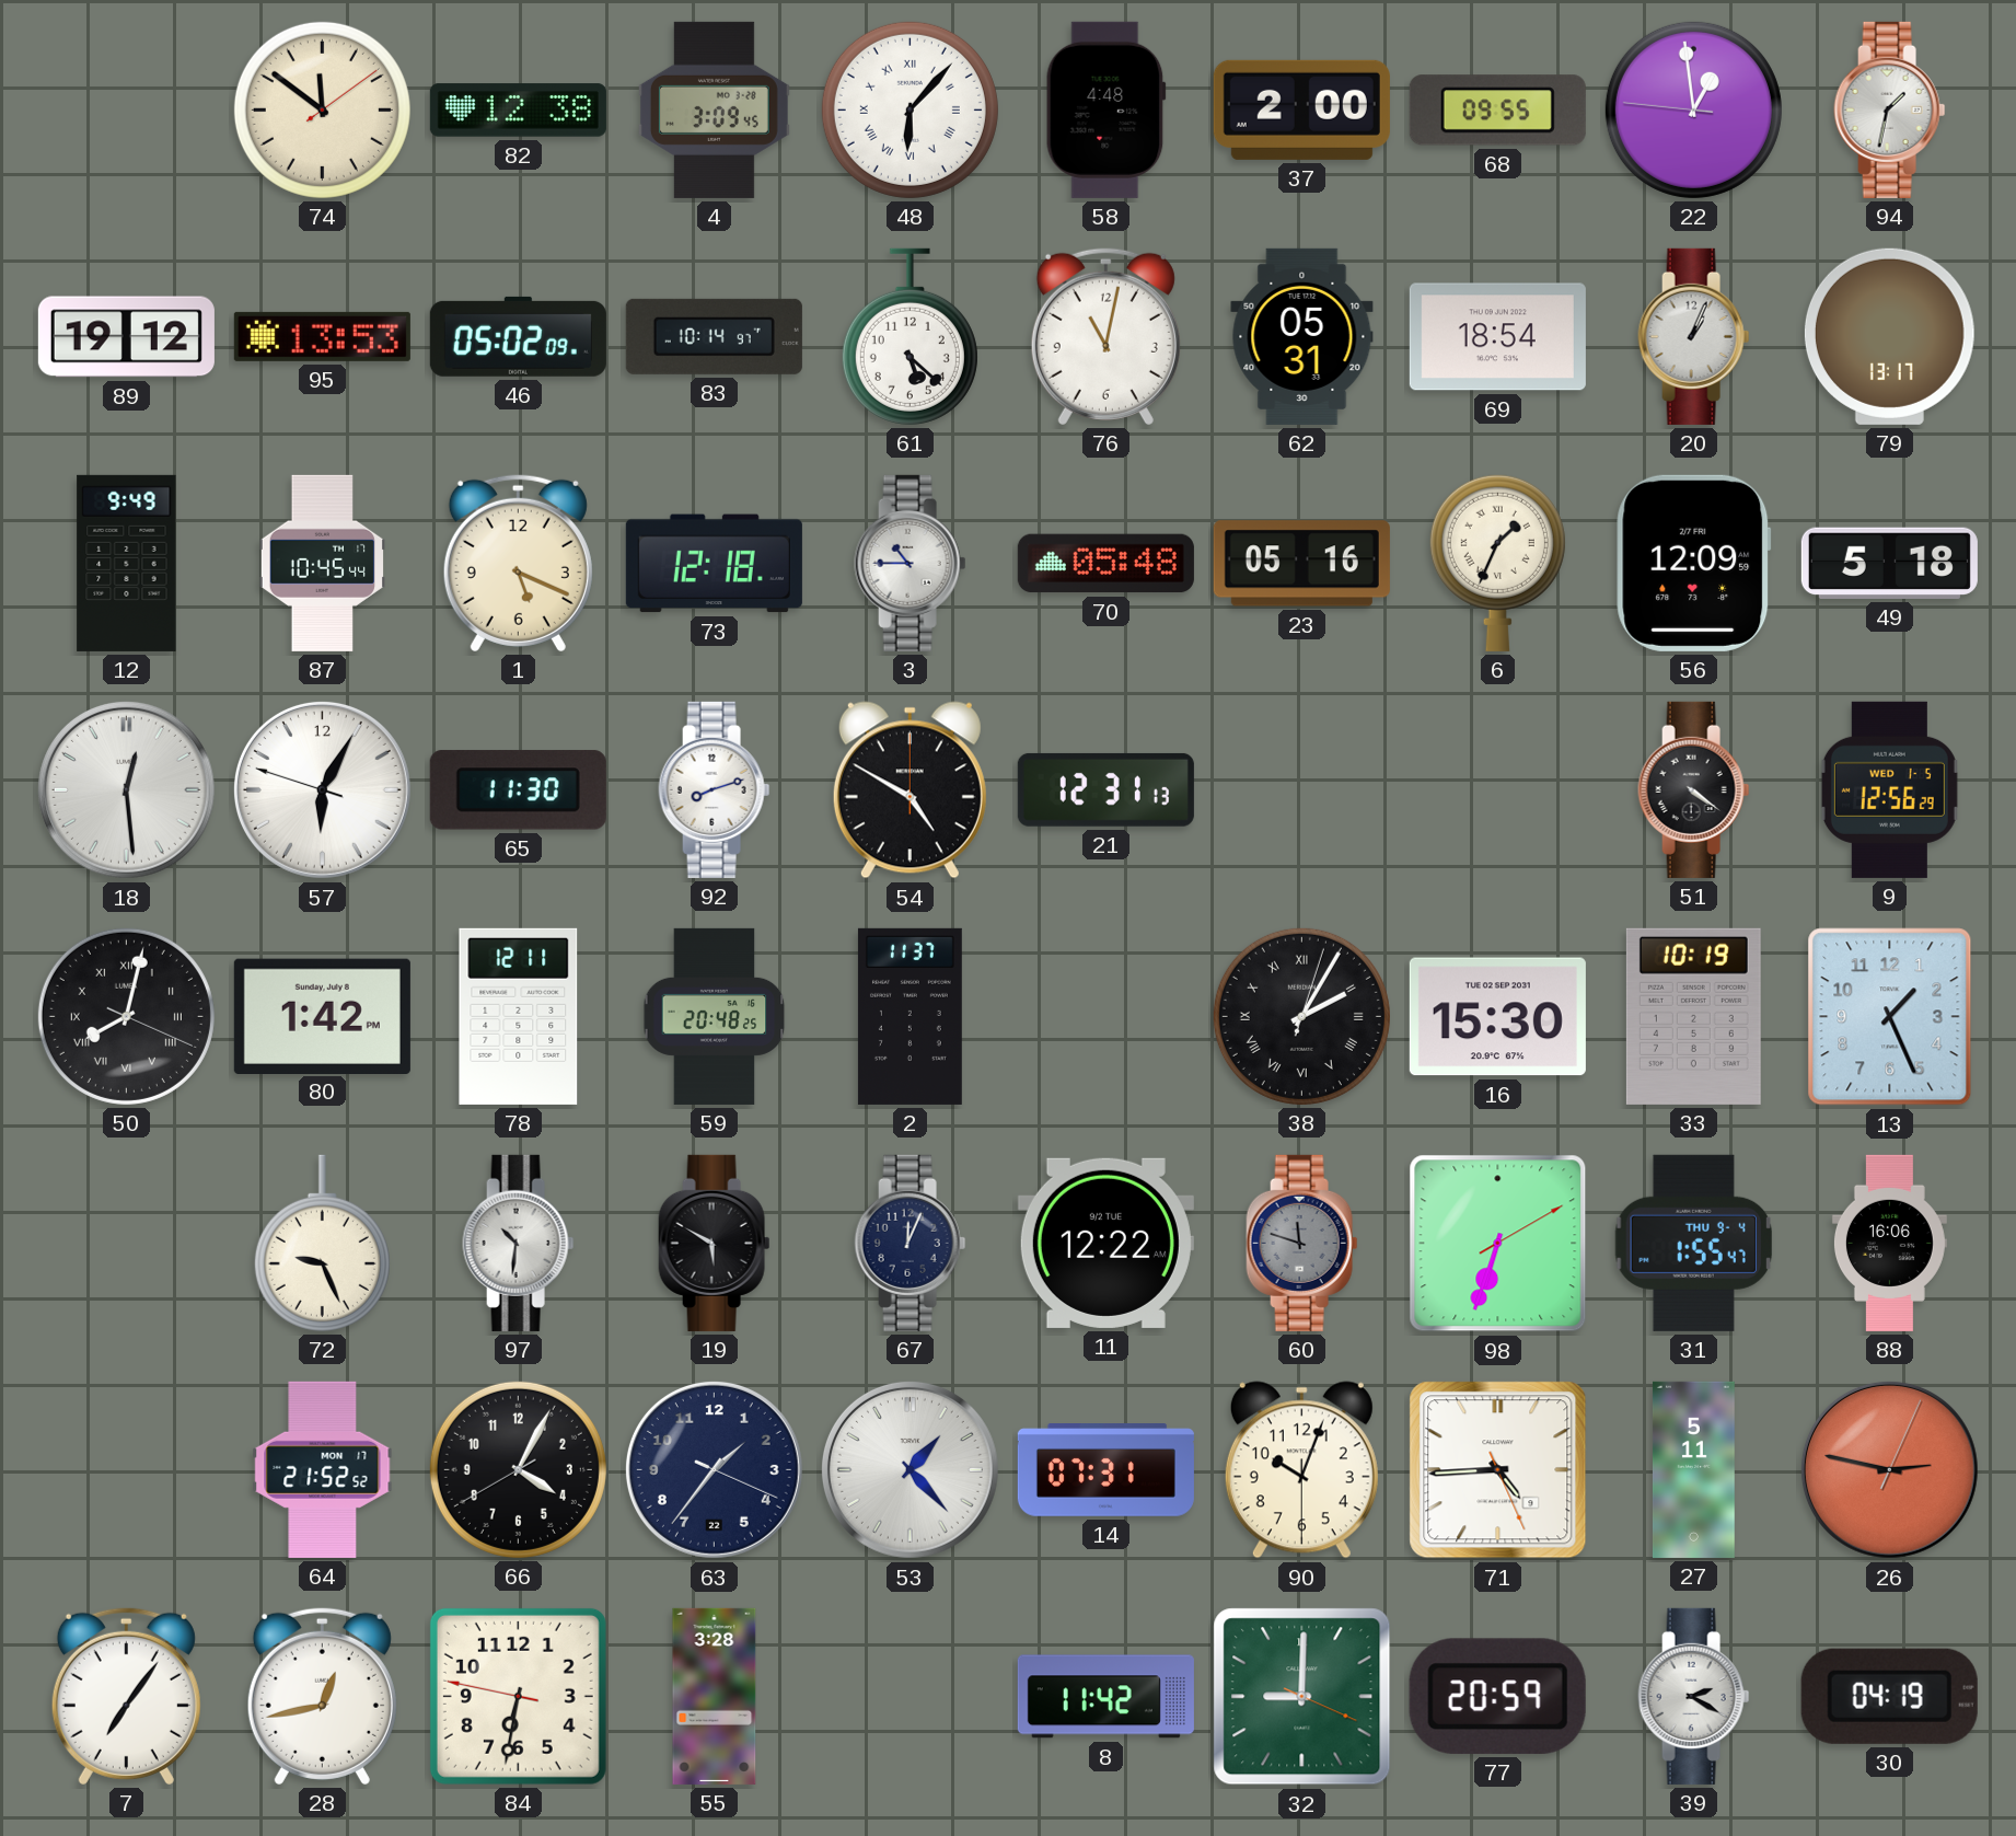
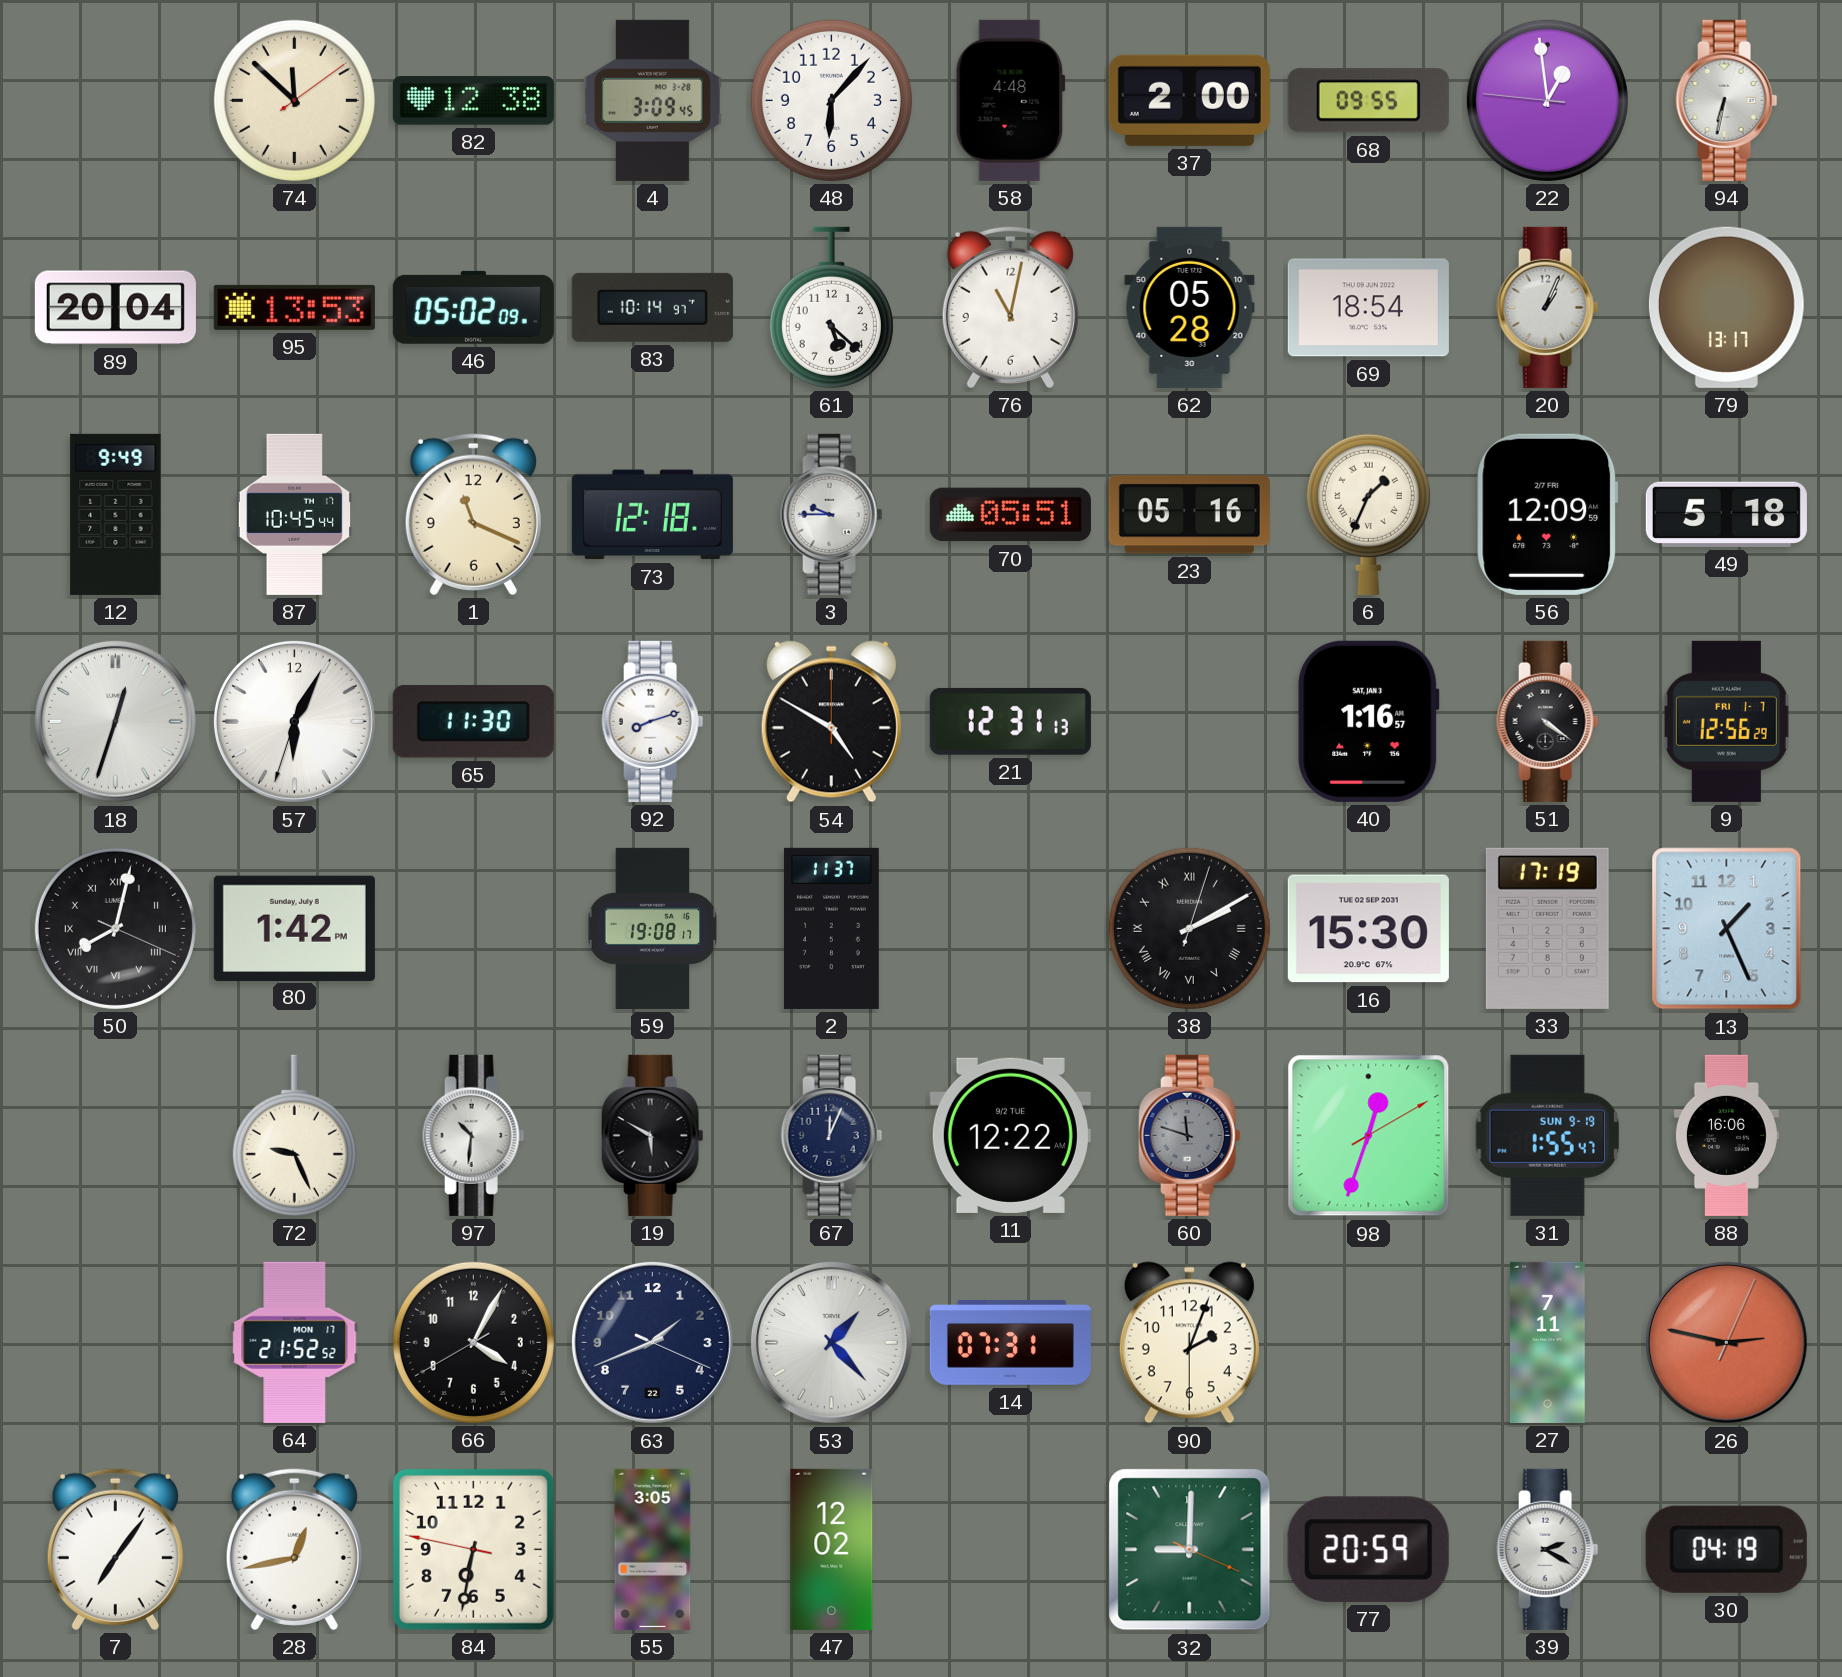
74: 11:51 -> 11:52 (294, 100)
48 numerals: Roman -> Arabic (831, 100)
94: 1:32 -> 6:32 (1727, 100)
89: 19:12 -> 20:04 (115, 308)
62: 05:31 -> 05:28 (1190, 307)
1: 5:19 -> 11:19 (473, 514)
3: 10:45 -> 9:45 (832, 514)
70: 05:48 -> 05:51 (1010, 515)
18: 12:29 -> 12:33 (115, 721)
57: 6:04:48 -> 6:04:33 (294, 721)
40: none -> 1:16 (1369, 721)
9 date: WED 1-5 -> FRI 1-7 (1726, 721)
78: 12:11 -> none (519, 1016)
59: 20:48 -> 19:08 (653, 928)
38: 2:05 -> 2:10 (1189, 928)
33: 10:19 -> 17:19 (1547, 928)
98: 6:33 -> 12:33 (1369, 1136)
31 date: THU 9-4 -> SUN 9-19 (1548, 1135)
63: 1:36 -> 1:41 (652, 1342)
90: 10:03 -> 2:03 (1189, 1343)
71: 4:44 -> none (1498, 1470)
27: 5:11 -> 7:11 (1547, 1342)
55: 3:28 -> 3:05 (653, 1549)
47: none -> 12:02 (832, 1549)
8: 11:42 -> none (1105, 1697)
